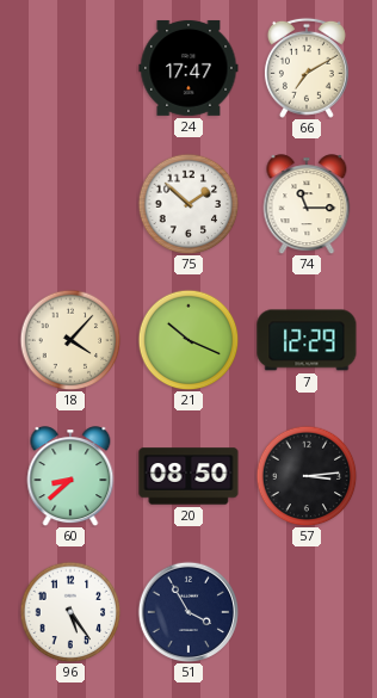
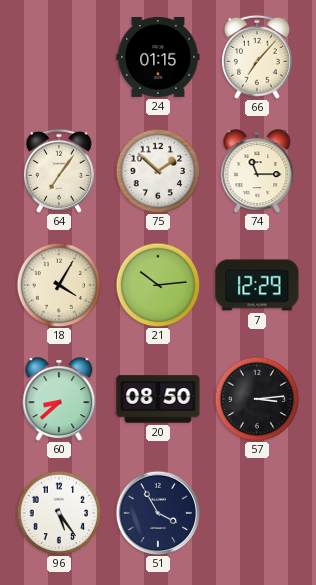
24: 17:47 -> 01:15 (158, 57)
66: 7:10 -> 7:07 (257, 57)
64: none -> 7:06 (59, 171)
18: 4:07 -> 4:05 (59, 285)
21: 10:19 -> 10:14 (158, 285)
